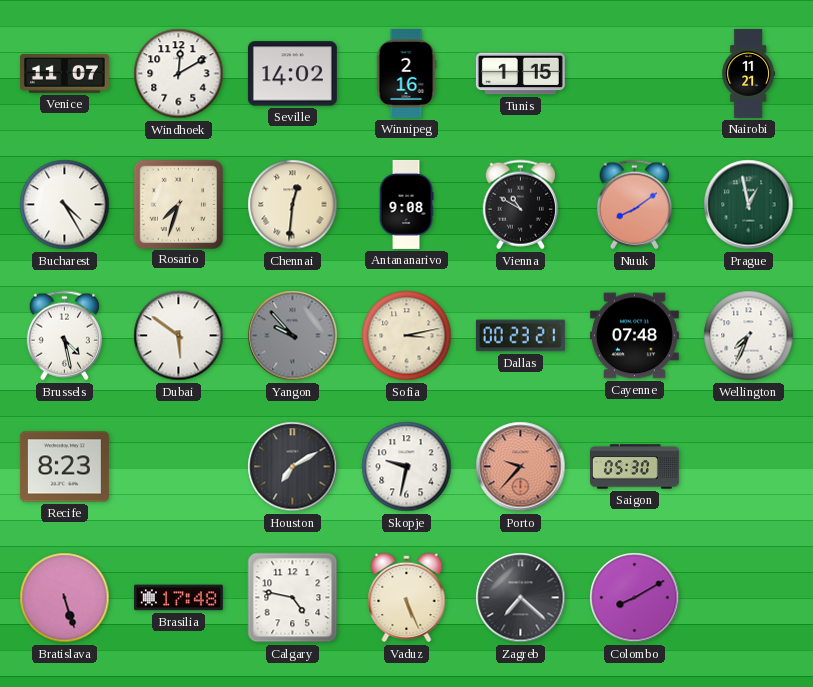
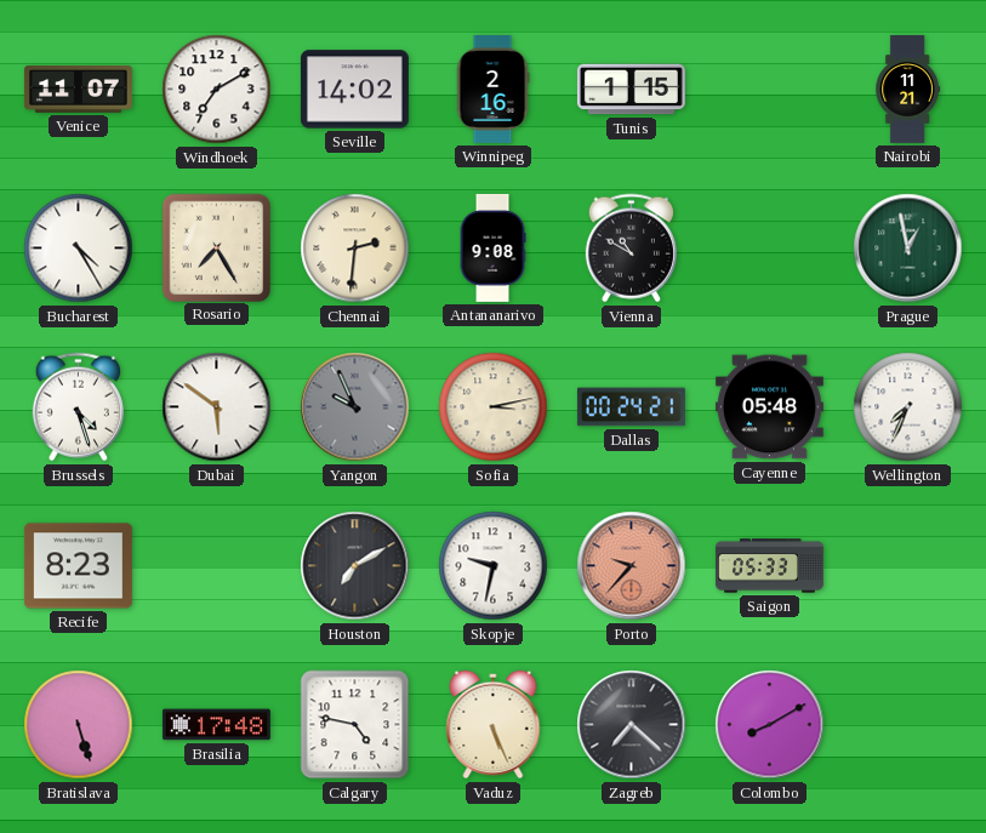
Windhoek: 12:10 -> 7:10 (217, 90)
Rosario: 7:33 -> 7:25 (216, 247)
Chennai: 12:31 -> 2:31 (355, 249)
Nuuk: 8:09 -> none (634, 205)
Brussels: 4:28 -> 4:27 (78, 407)
Yangon: 9:53 -> 9:56 (355, 407)
Dallas: 00:23 -> 00:24 (631, 407)
Cayenne: 07:48 -> 05:48 (769, 407)
Saigon: 05:30 -> 05:33 (769, 566)
